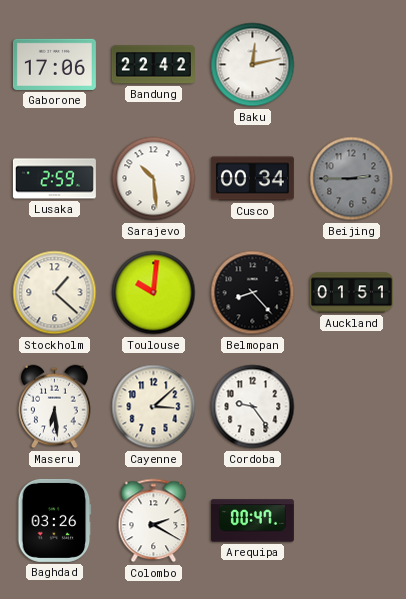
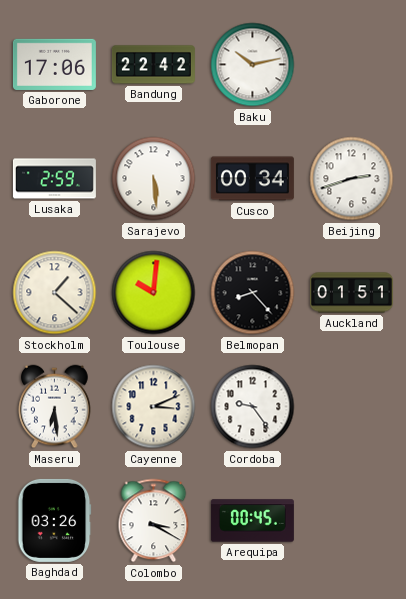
Baku: 12:13 -> 10:13 (253, 65)
Sarajevo: 10:29 -> 5:29 (154, 179)
Beijing: 2:45 -> 2:42 (352, 179)
Beijing dial: grey -> white (352, 179)
Cayenne: 3:08 -> 3:11 (154, 407)
Colombo: 2:20 -> 3:20 (154, 521)
Arequipa: 00:47 -> 00:45 (252, 521)
